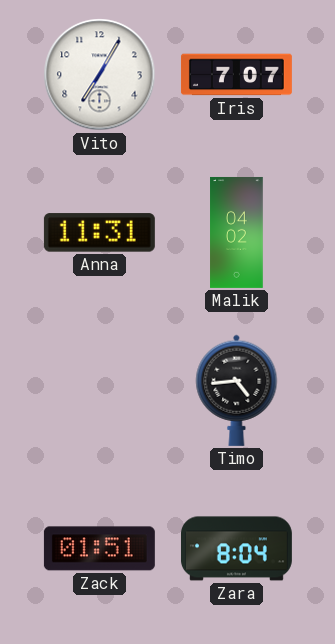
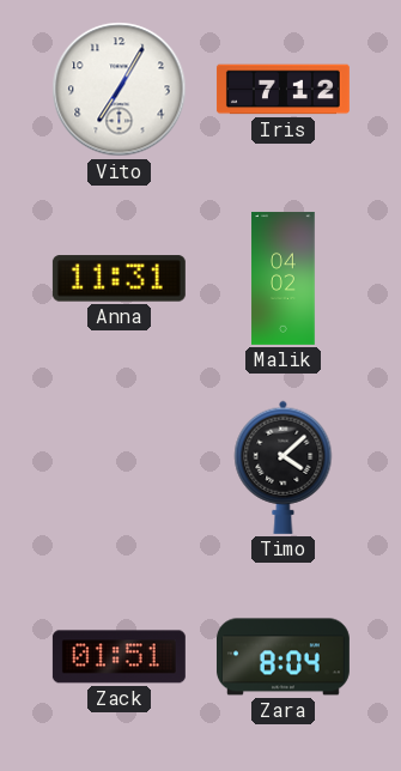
Iris: 7:07 -> 7:12 (282, 90)
Timo: 4:44 -> 4:08 (284, 467)
